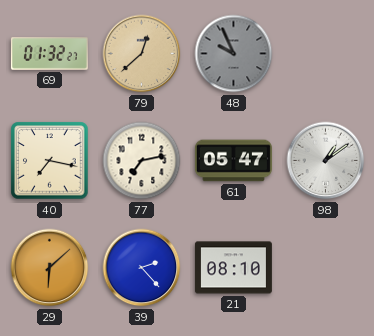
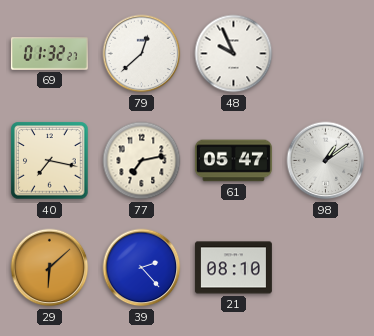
79 dial: champagne -> white (142, 54)
48 dial: grey -> white (234, 54)
